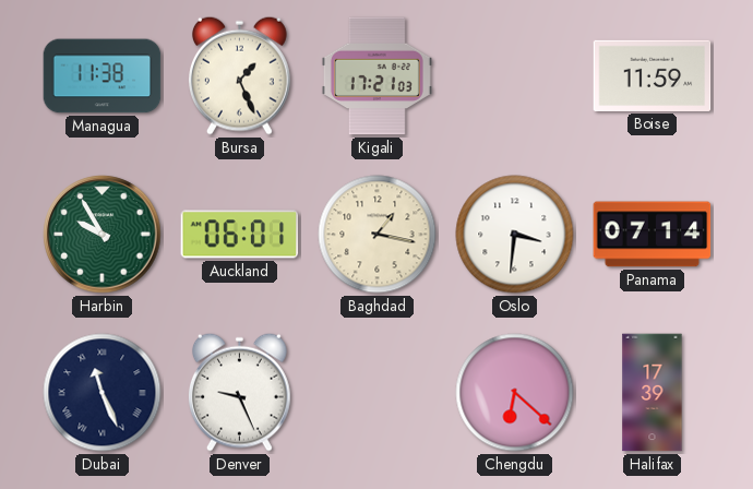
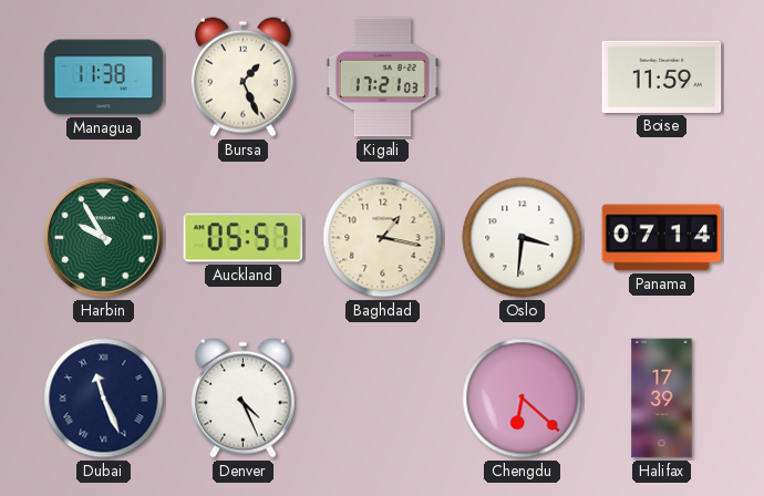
Auckland: 06:01 -> 05:57 (244, 238)
Denver: 9:26 -> 4:26 (242, 397)
